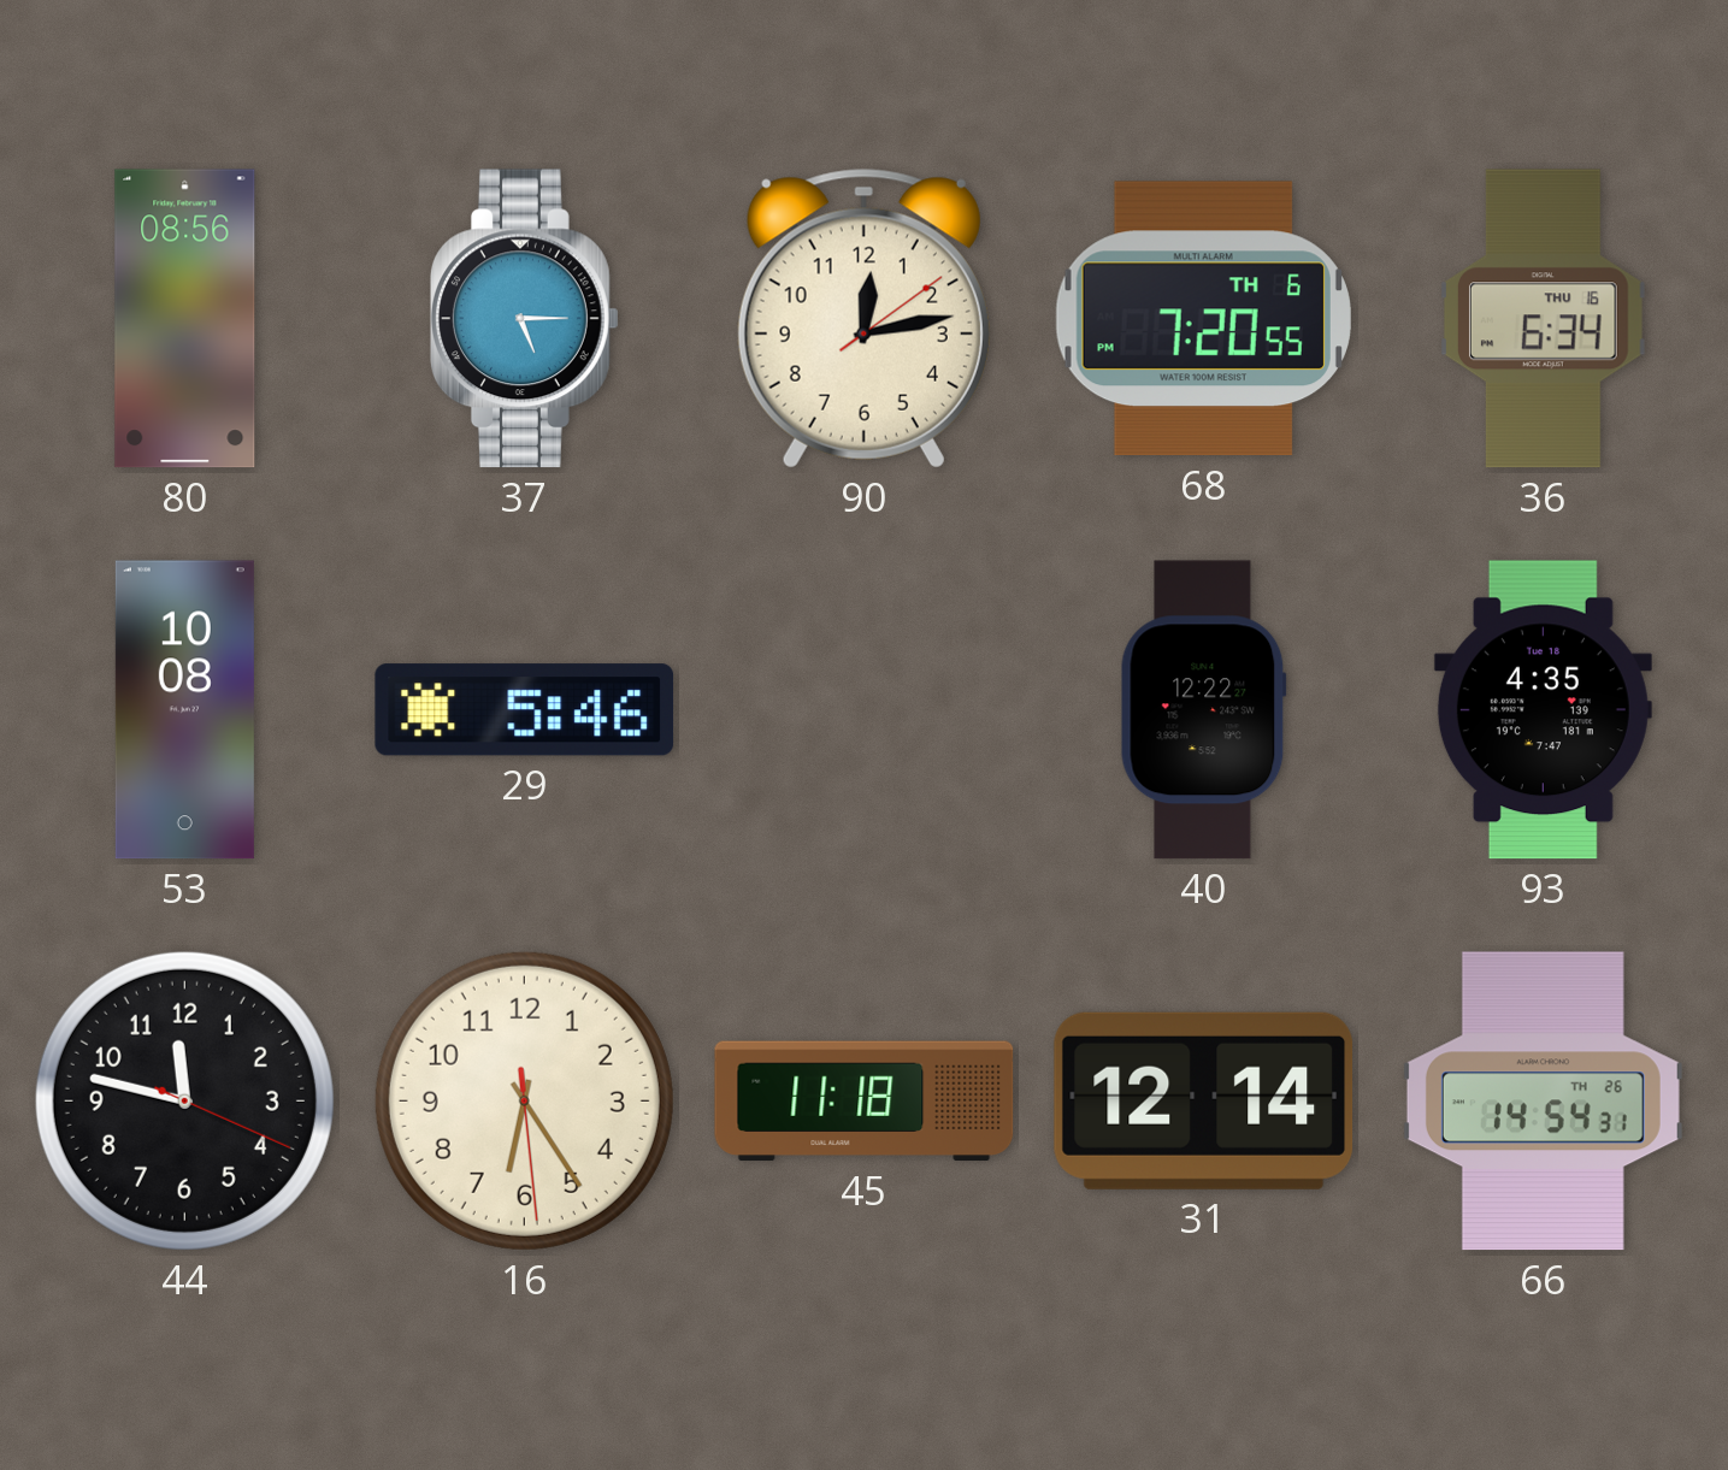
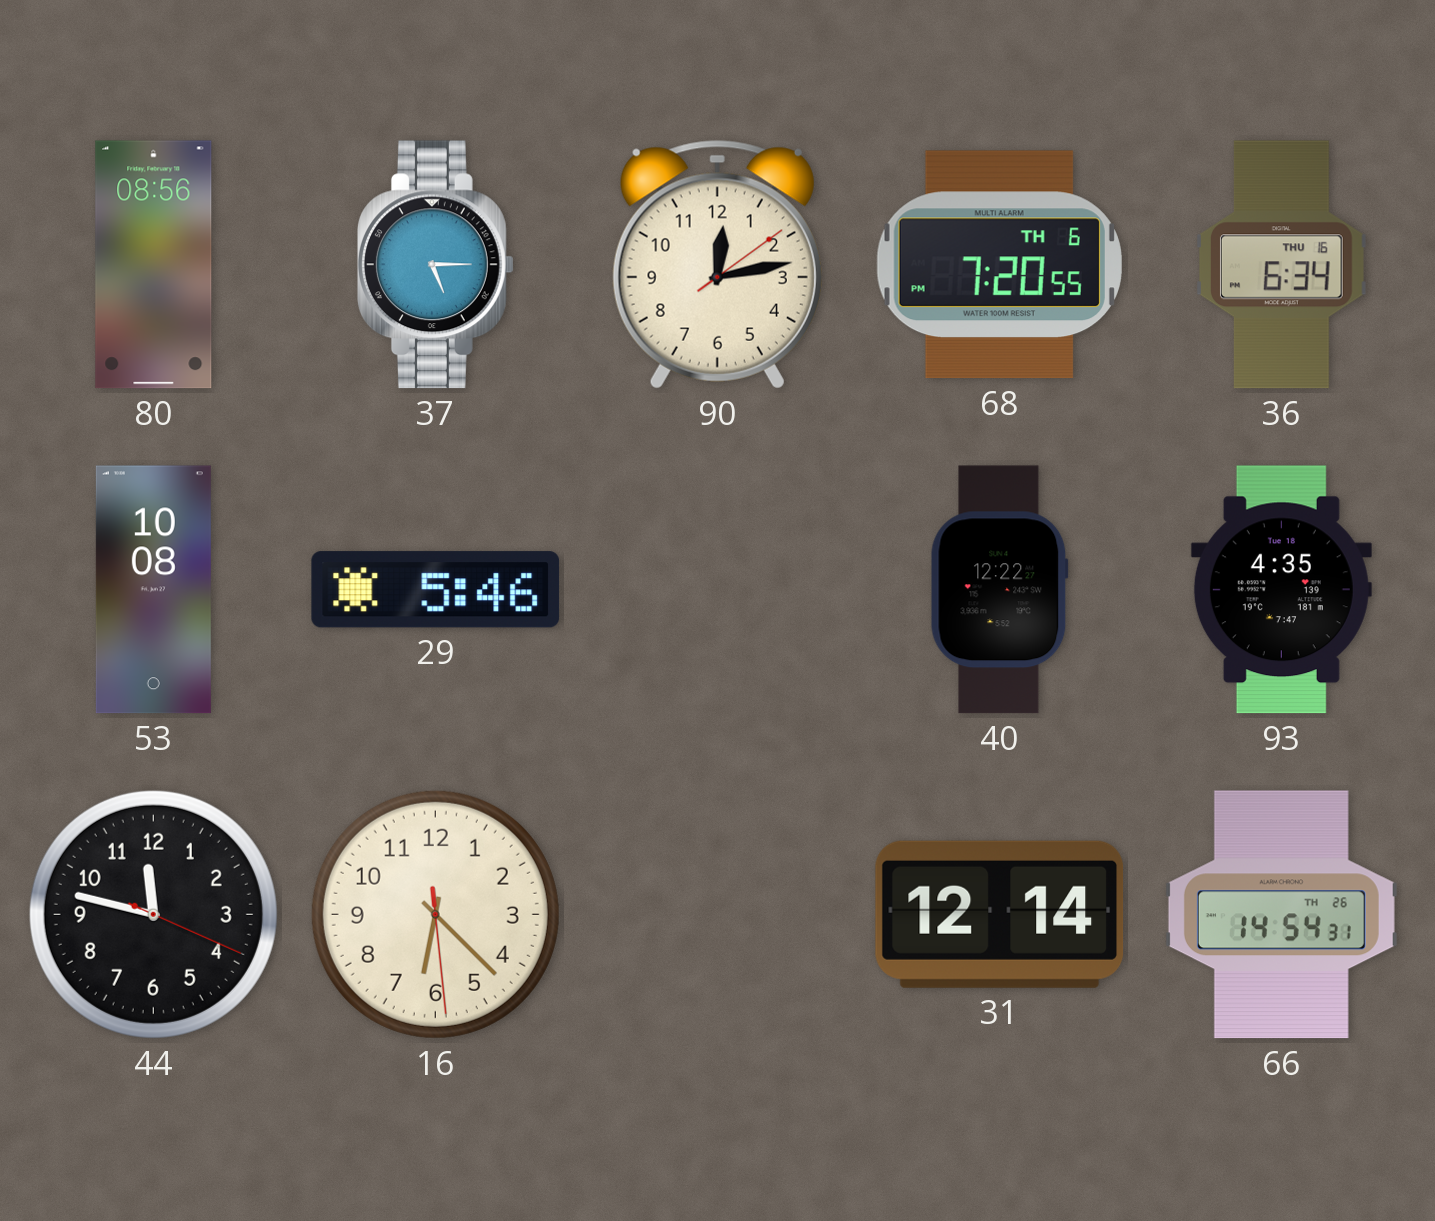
16: 6:24 -> 6:22 (435, 914)
45: 11:18 -> none (865, 1102)
